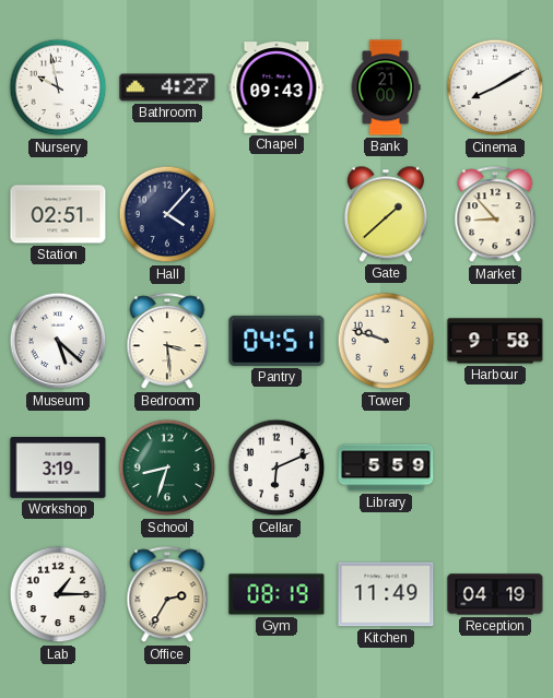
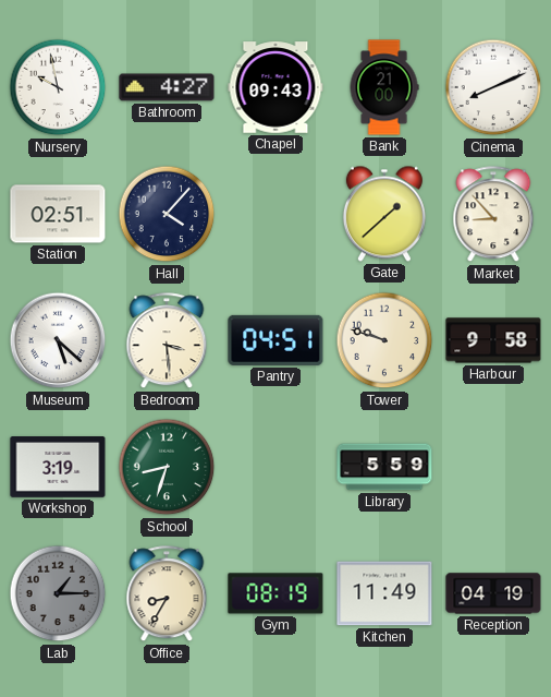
Cinema: 8:10 -> 8:11 (493, 87)
Cellar: 6:11 -> none (276, 468)
Lab dial: white -> grey (58, 593)
Office: 2:35 -> 8:35 (167, 594)
